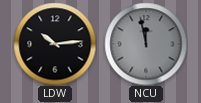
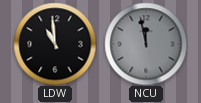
LDW: 10:14 -> 10:59 (55, 44)
